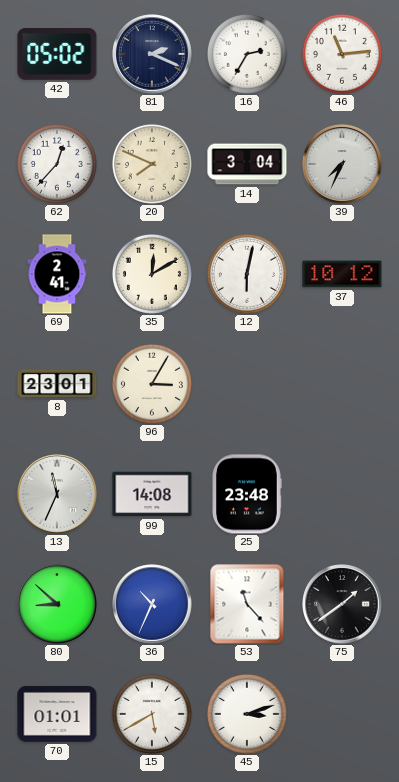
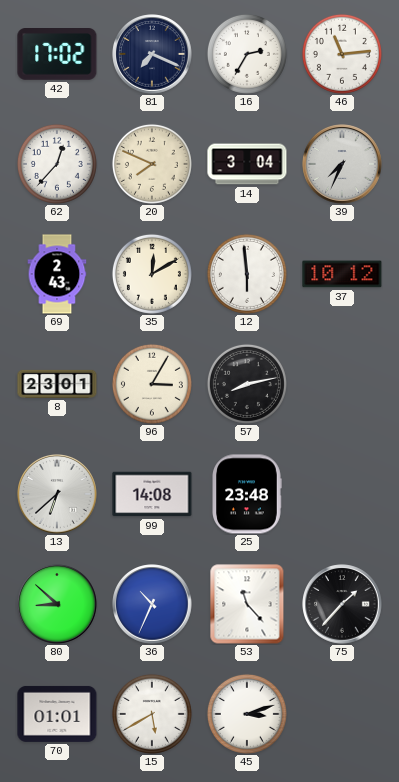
42: 05:02 -> 17:02 (57, 55)
81: 2:19 -> 7:19 (152, 54)
69: 2:41 -> 2:43 (57, 274)
12: 6:02 -> 5:59 (247, 274)
57: none -> 8:13 (247, 384)
13: 11:34 -> 6:38 (57, 494)
75: 1:39 -> 1:37 (342, 604)
